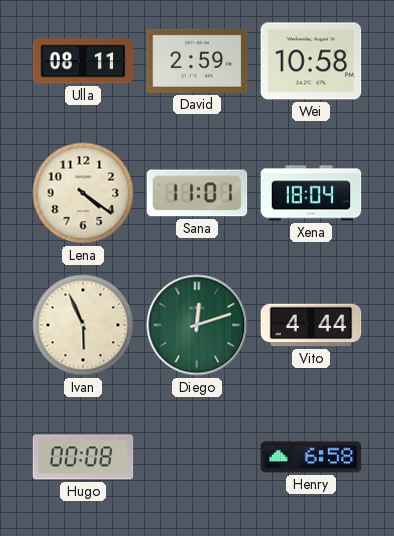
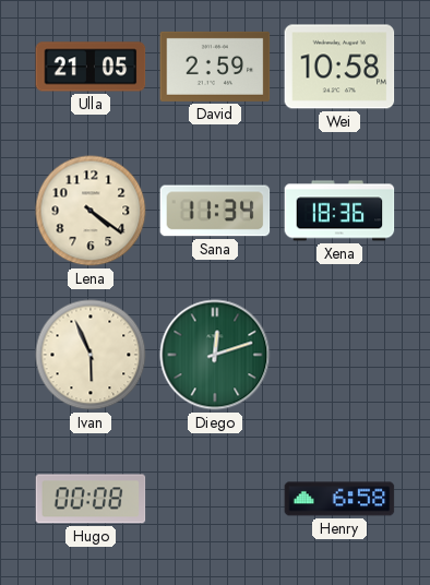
Ulla: 08:11 -> 21:05 (91, 67)
Sana: 11:01 -> 11:34 (215, 211)
Xena: 18:04 -> 18:36 (339, 211)
Vito: 4:44 -> none (311, 325)
